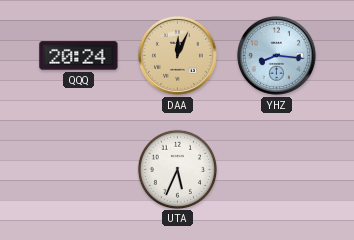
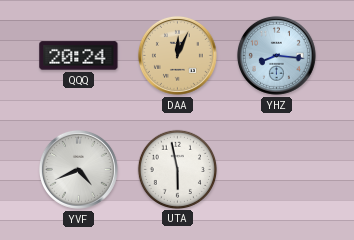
YVF: none -> 4:41 (78, 169)
UTA: 5:34 -> 5:58 (177, 169)
